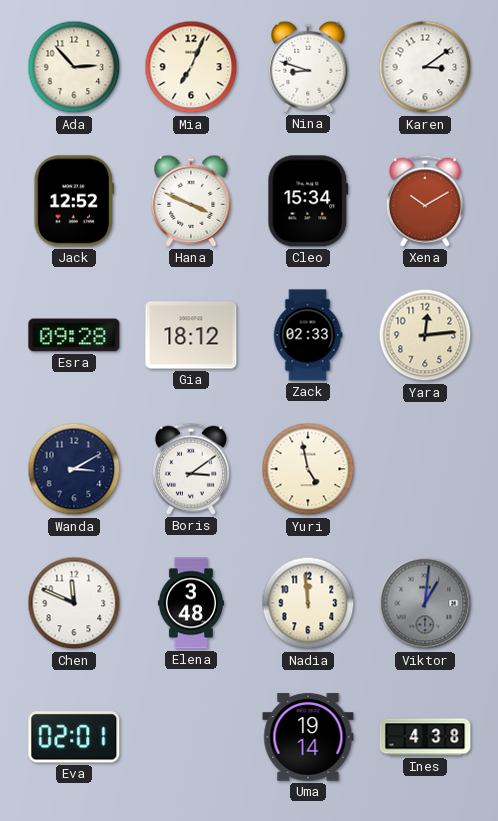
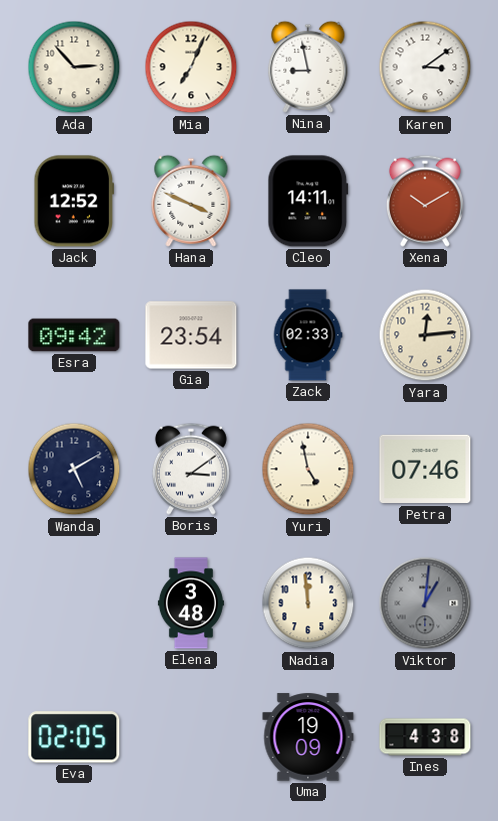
Nina: 8:48 -> 8:58 (308, 67)
Cleo: 15:34 -> 14:11 (308, 201)
Esra: 09:28 -> 09:42 (74, 335)
Gia: 18:12 -> 23:54 (191, 335)
Wanda: 3:10 -> 5:10 (74, 469)
Petra: none -> 07:46 (425, 469)
Chen: 11:49 -> none (74, 603)
Eva: 02:01 -> 02:05 (74, 737)
Uma: 19:14 -> 19:09 (308, 737)
